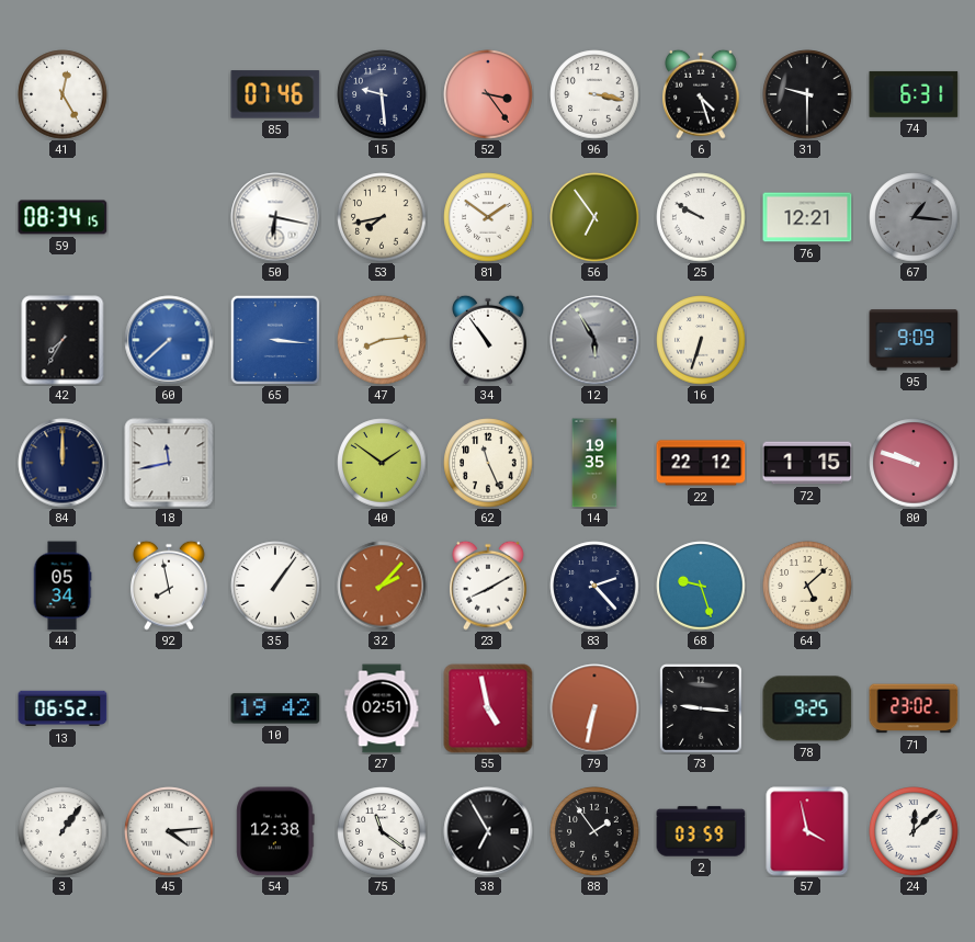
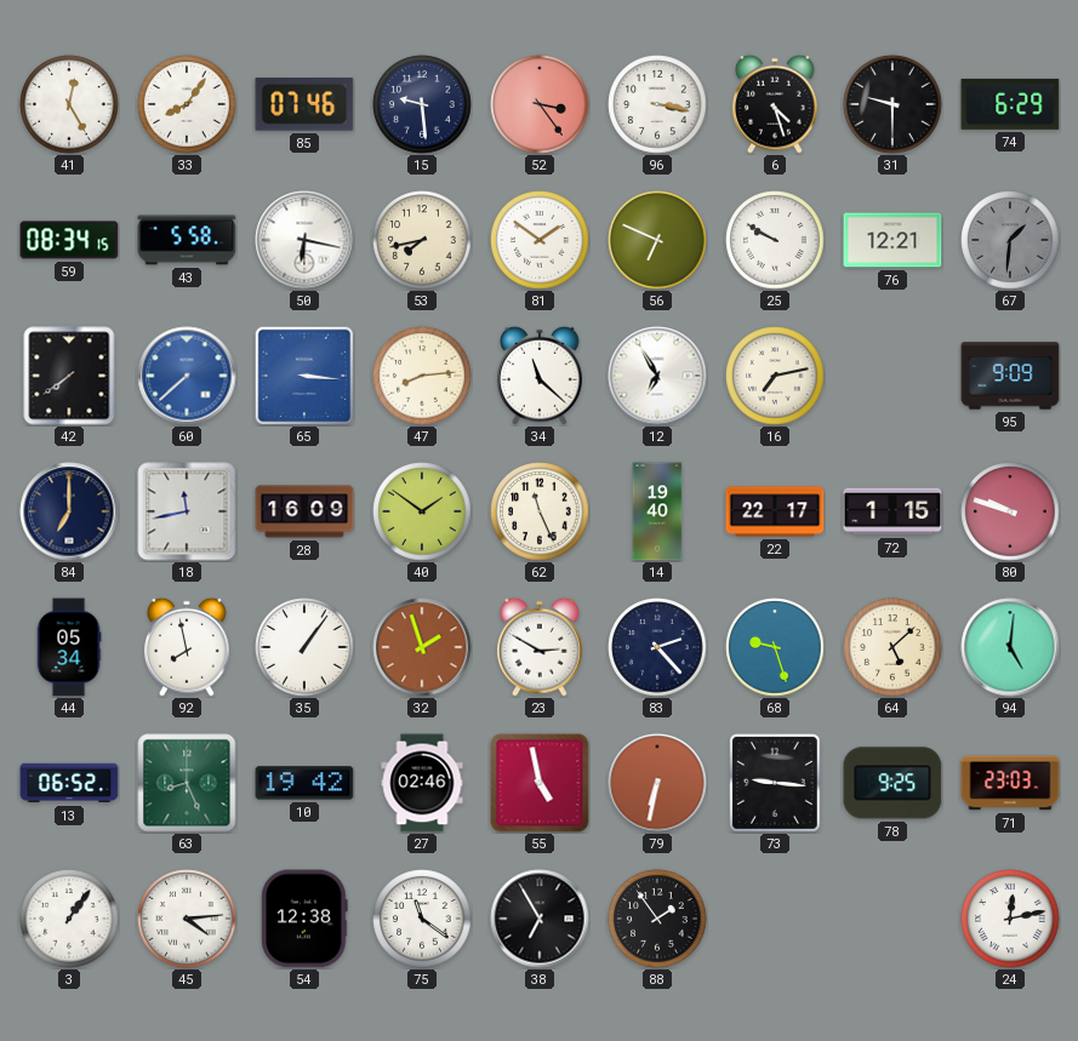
33: none -> 8:06 (187, 104)
74: 6:31 -> 6:29 (1010, 104)
43: none -> 5:58 (187, 240)
56: 6:54 -> 6:49 (657, 240)
67: 1:16 -> 1:31 (1010, 240)
42: 7:35 -> 7:39 (69, 376)
34: 10:54 -> 11:22 (540, 376)
12: 5:55 -> 6:55 (657, 376)
12 dial: grey -> white (657, 376)
16: 6:33 -> 7:13 (775, 376)
84: 12:00 -> 7:00 (69, 511)
28: none -> 16:09 (304, 511)
14: 19:35 -> 19:40 (657, 511)
22: 22:12 -> 22:17 (775, 511)
32: 2:07 -> 1:57 (422, 647)
23: 8:10 -> 2:50 (540, 647)
94: none -> 5:01 (1010, 647)
63: none -> 8:26 (187, 783)
27: 02:51 -> 02:46 (422, 783)
71: 23:02 -> 23:03 (1010, 783)
2: 03:59 -> none (701, 831)
57: 3:58 -> none (807, 831)
24: 12:08 -> 12:13 (1010, 919)
